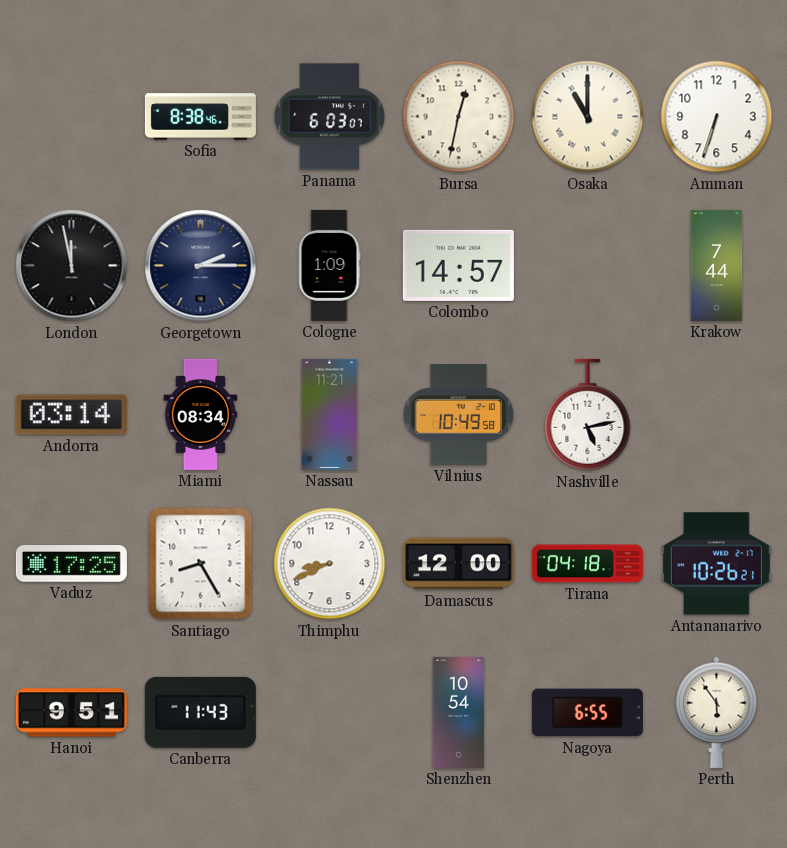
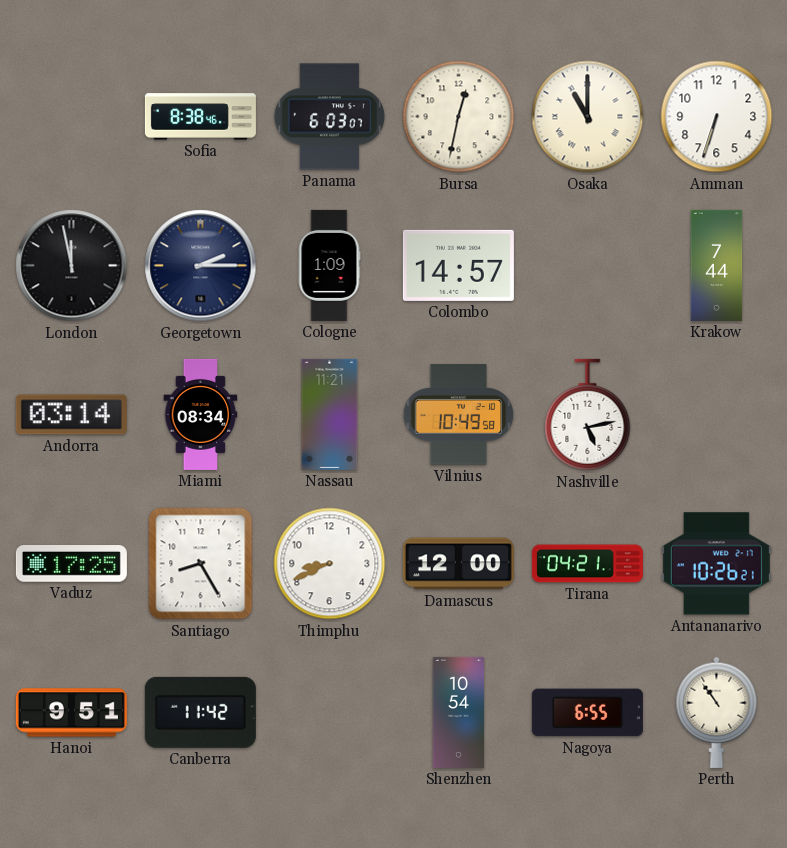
Tirana: 04:18 -> 04:21 (587, 564)
Canberra: 11:43 -> 11:42 (200, 712)
Perth: 5:54 -> 10:54 (717, 712)
